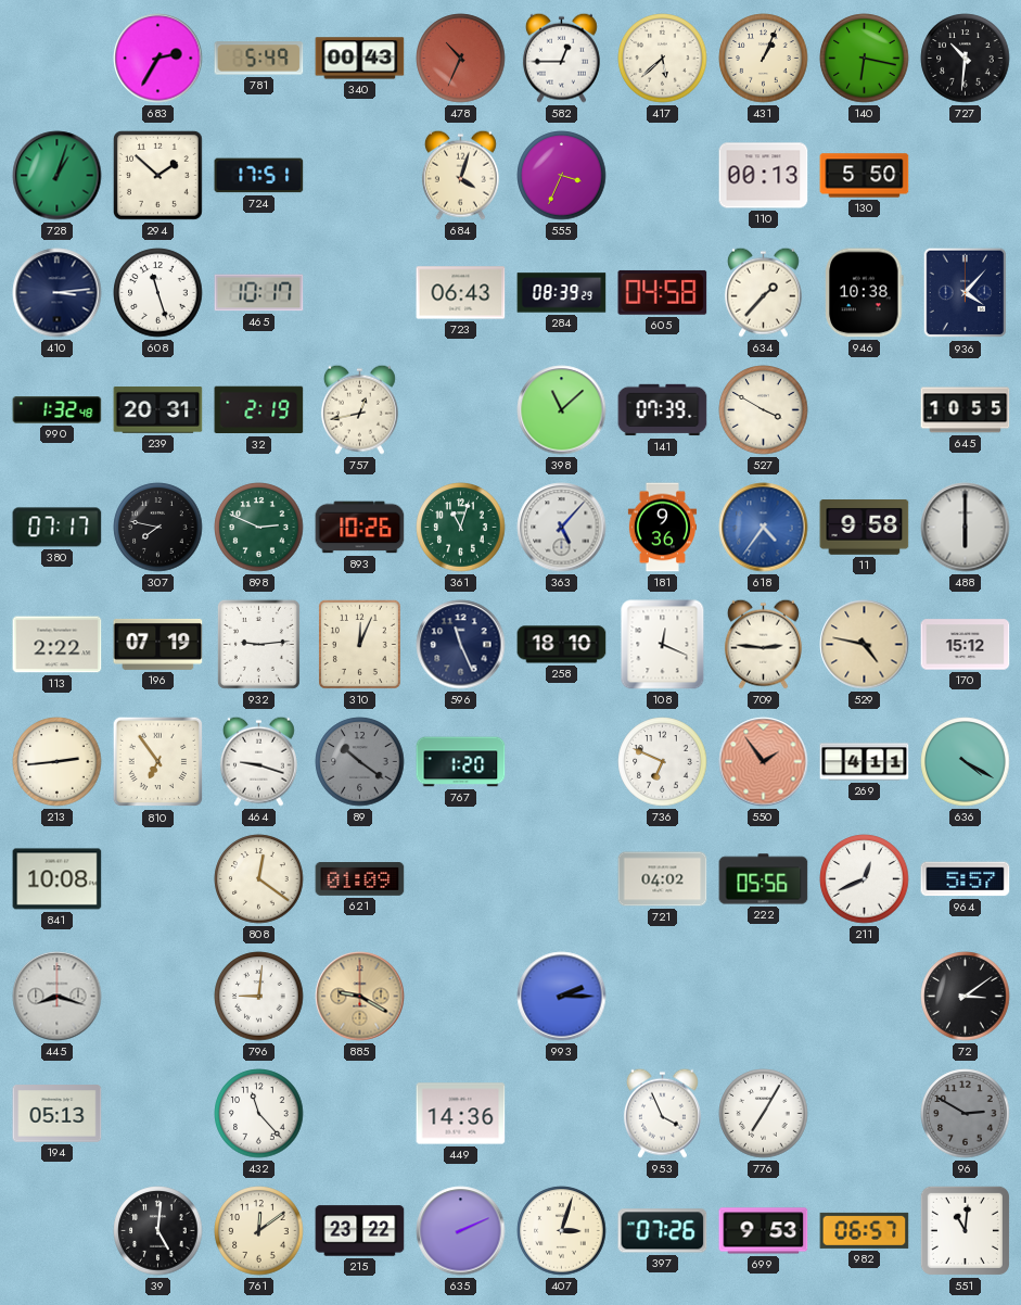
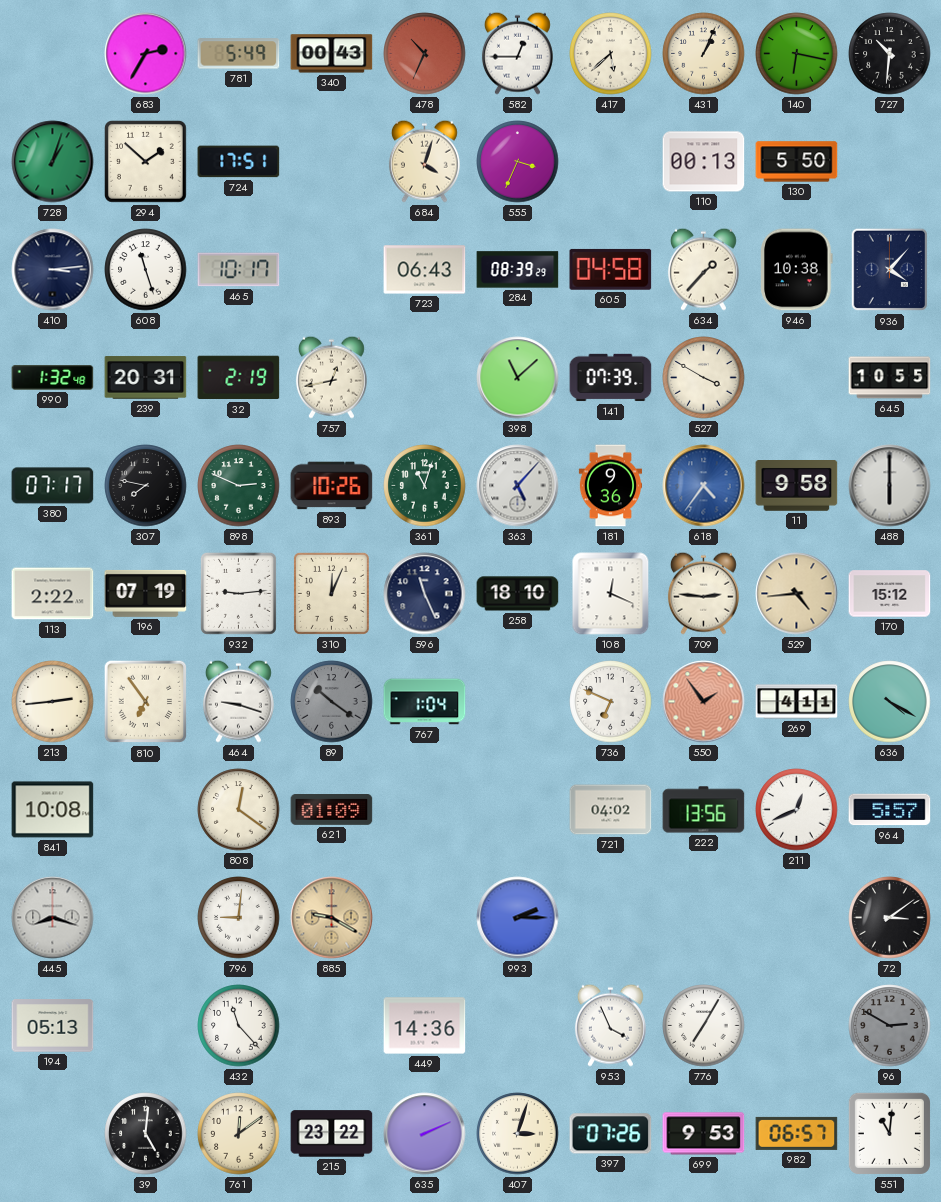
529: 4:47 -> 4:44 (797, 594)
767: 1:20 -> 1:04 (425, 702)
222: 05:56 -> 13:56 (704, 810)
